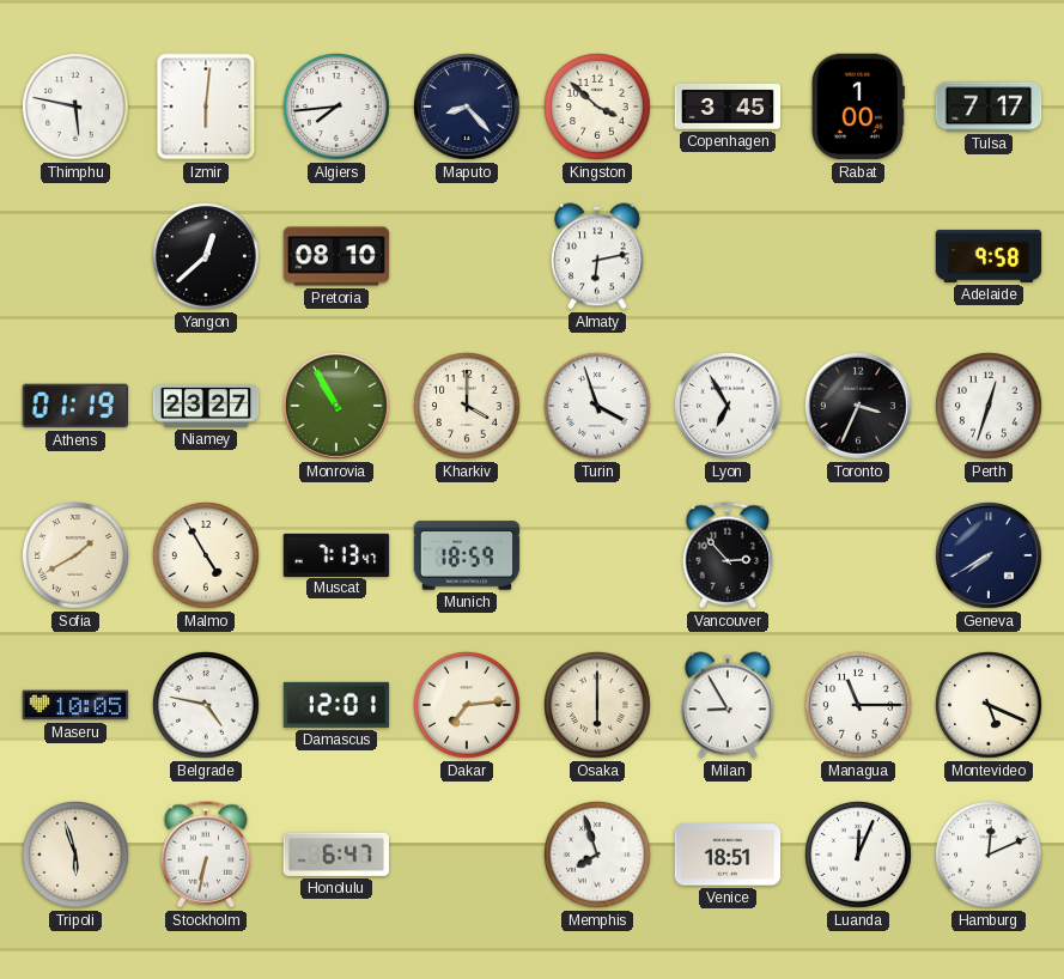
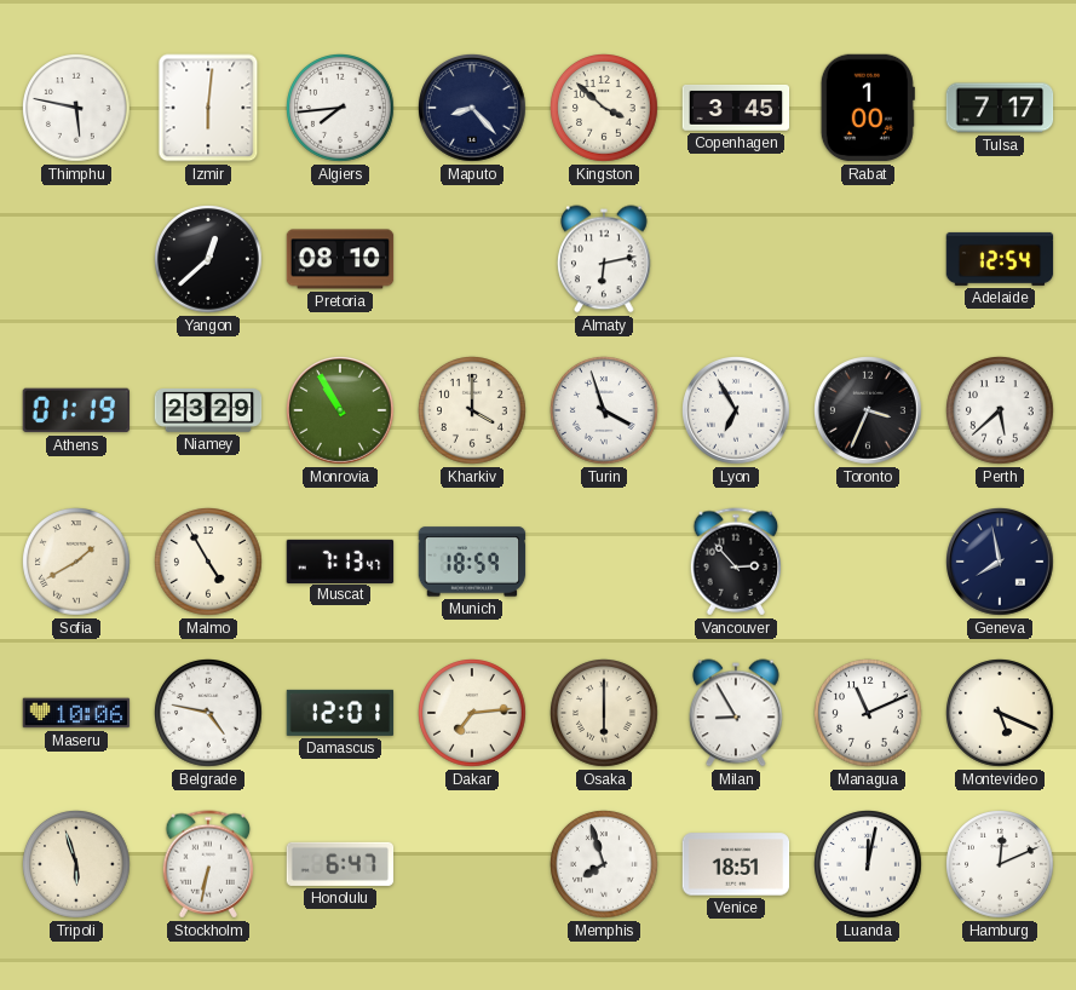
Adelaide: 9:58 -> 12:54 (1000, 259)
Niamey: 23:27 -> 23:29 (208, 411)
Perth: 12:33 -> 5:38 (1001, 411)
Geneva: 7:40 -> 7:58 (1001, 563)
Maseru: 10:05 -> 10:06 (76, 713)
Managua: 11:15 -> 11:11 (869, 714)
Luanda: 12:04 -> 12:02 (869, 865)
